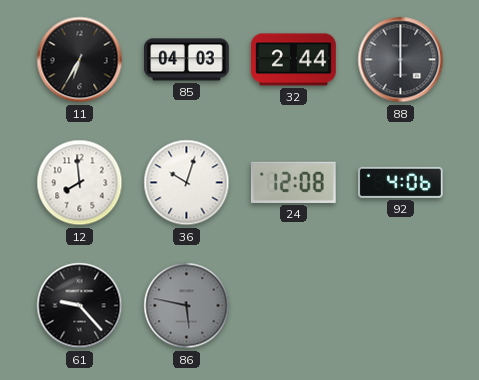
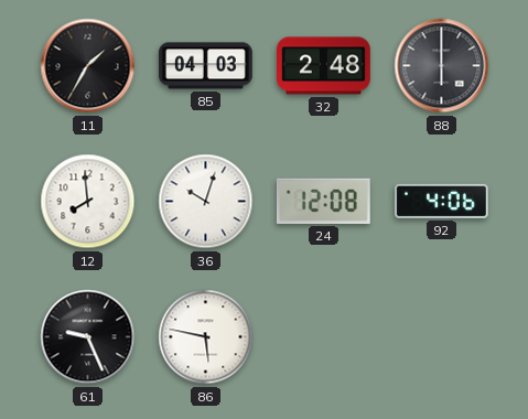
11: 6:35 -> 1:35 (88, 66)
32: 2:44 -> 2:48 (324, 66)
61: 9:23 -> 9:26 (88, 337)
86 dial: grey -> white (206, 337)
